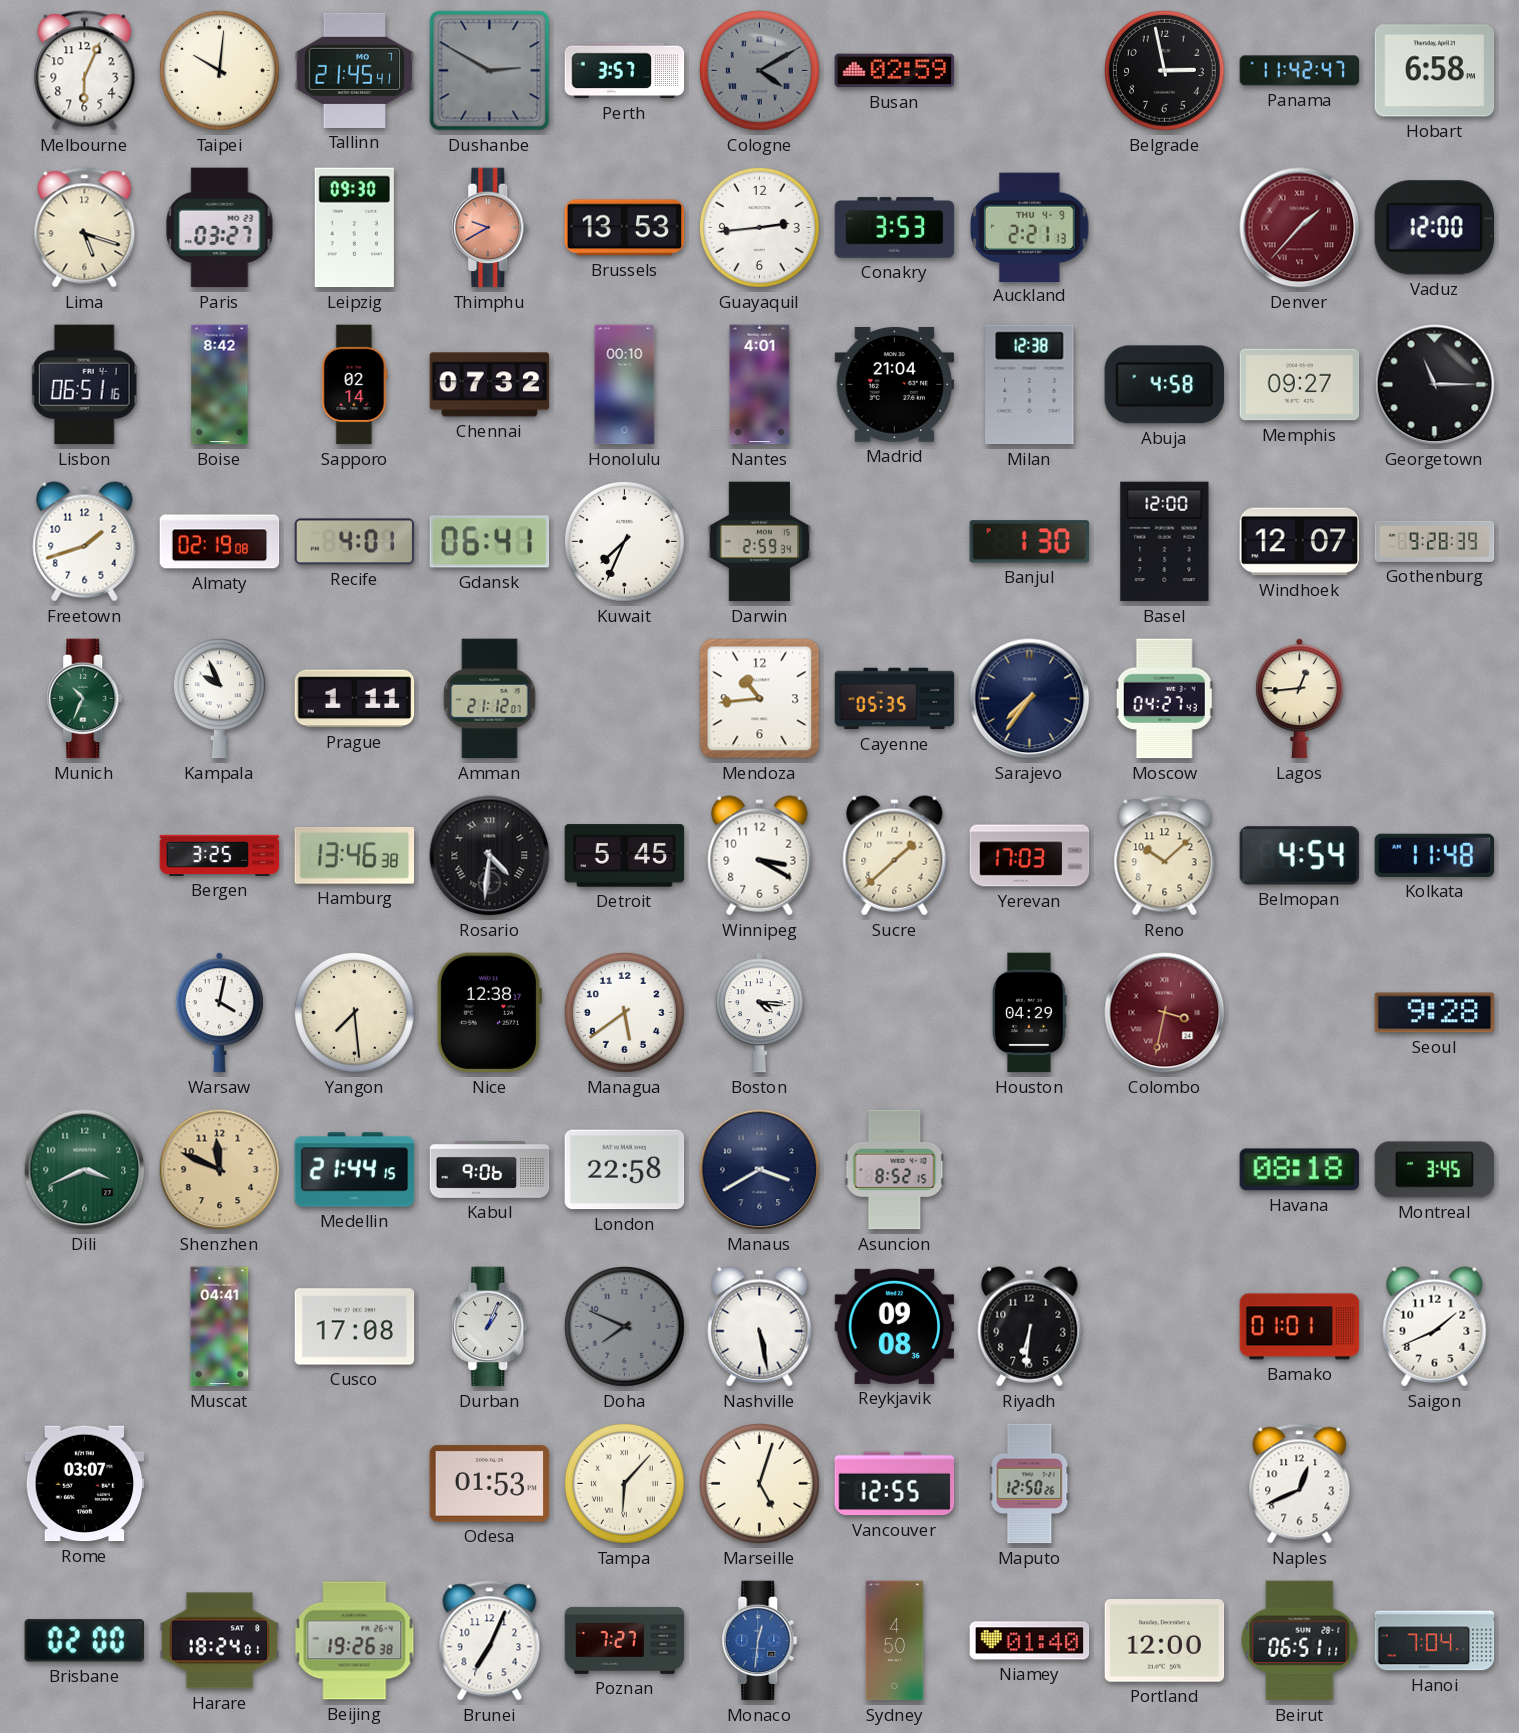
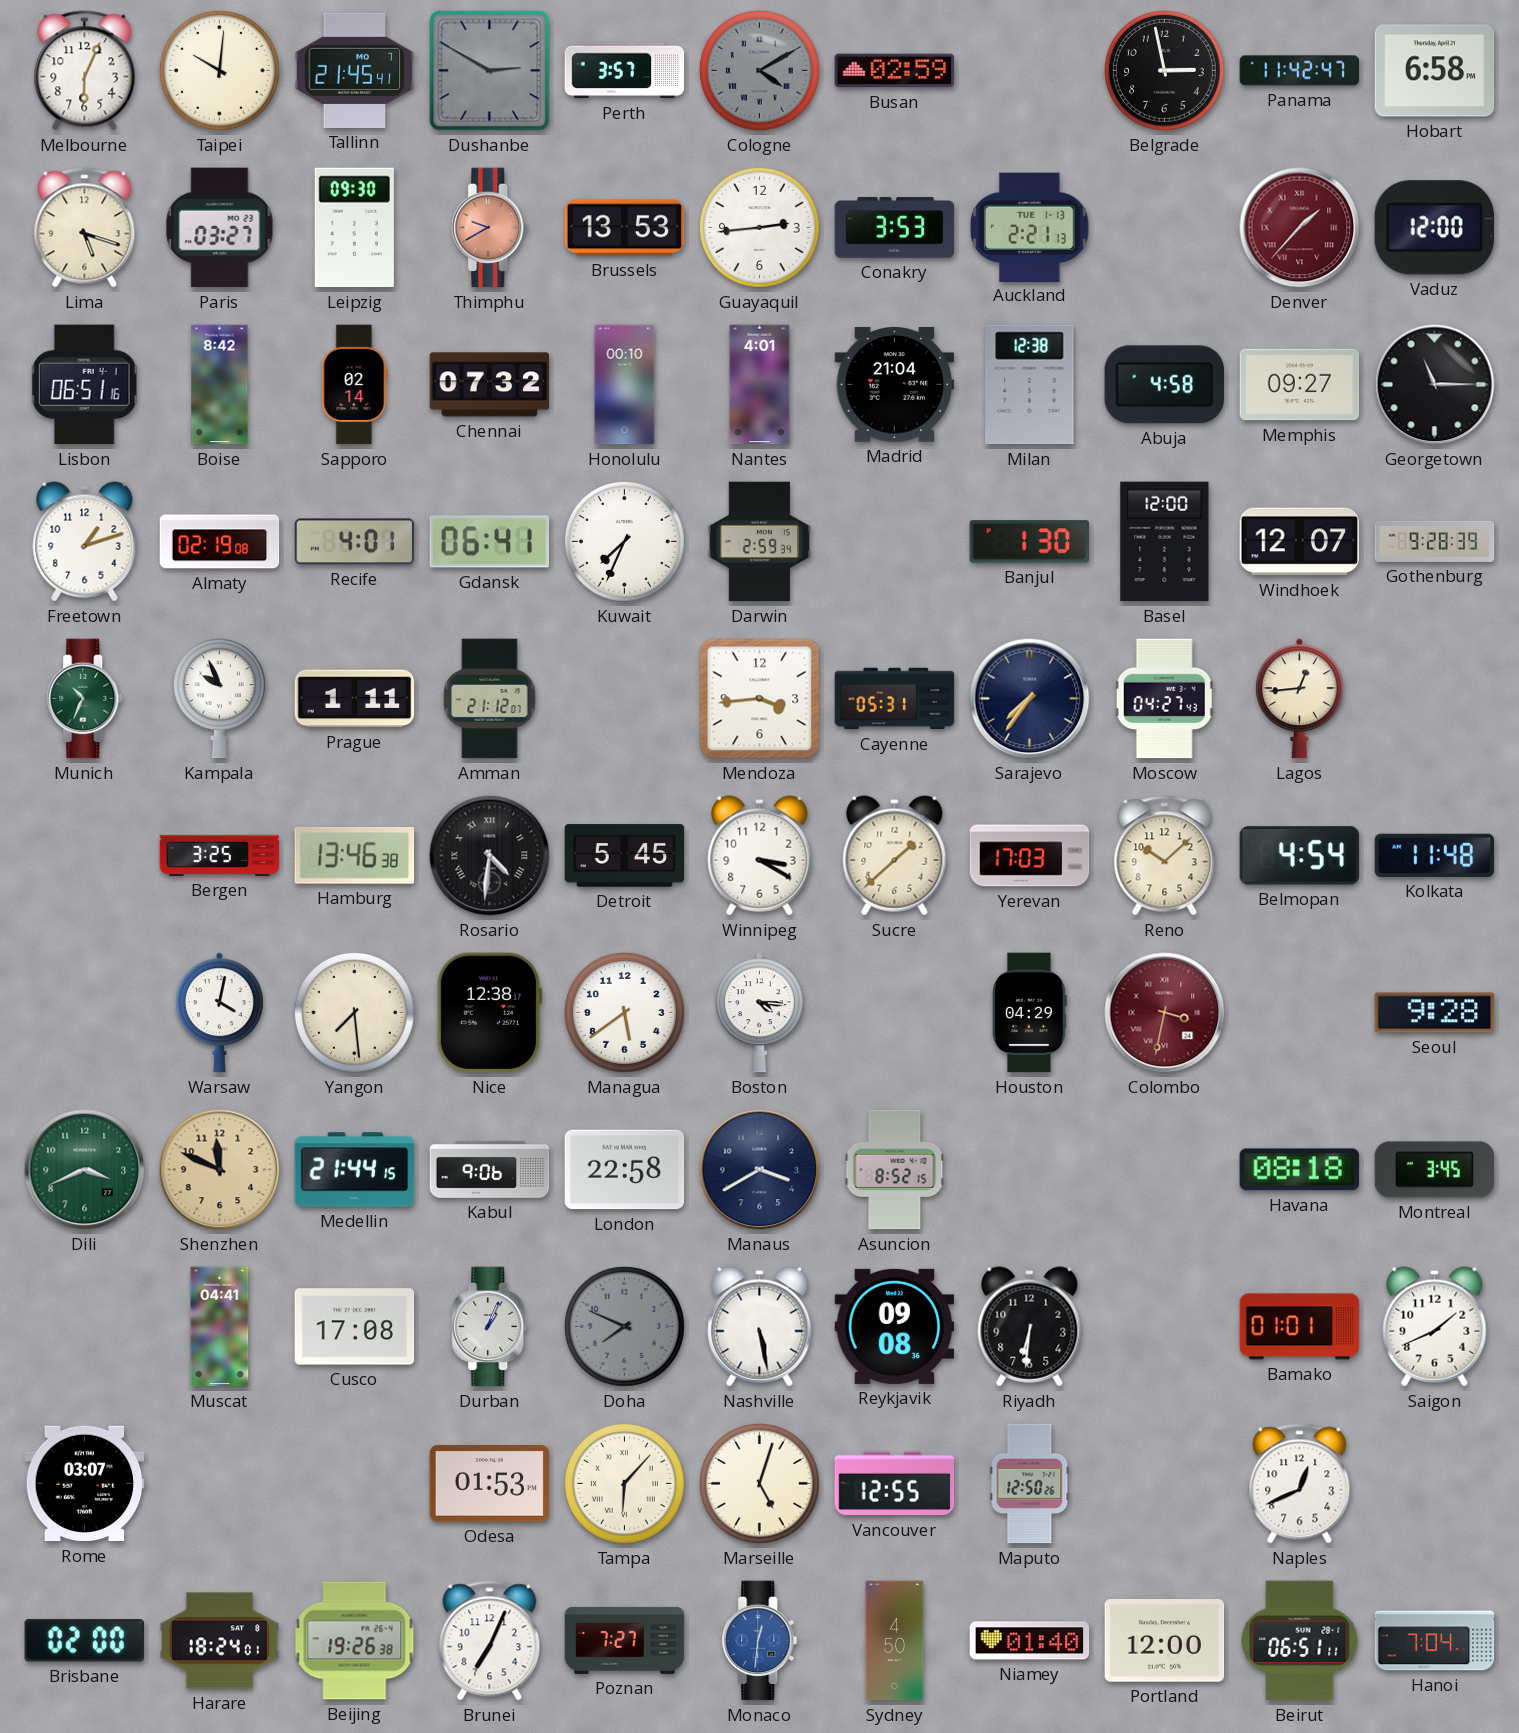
Auckland date: THU 4-9 -> TUE 1-13 (1030, 227)
Freetown: 1:42 -> 1:12 (85, 542)
Mendoza: 10:44 -> 3:44 (760, 699)
Cayenne: 05:35 -> 05:31 (895, 699)
